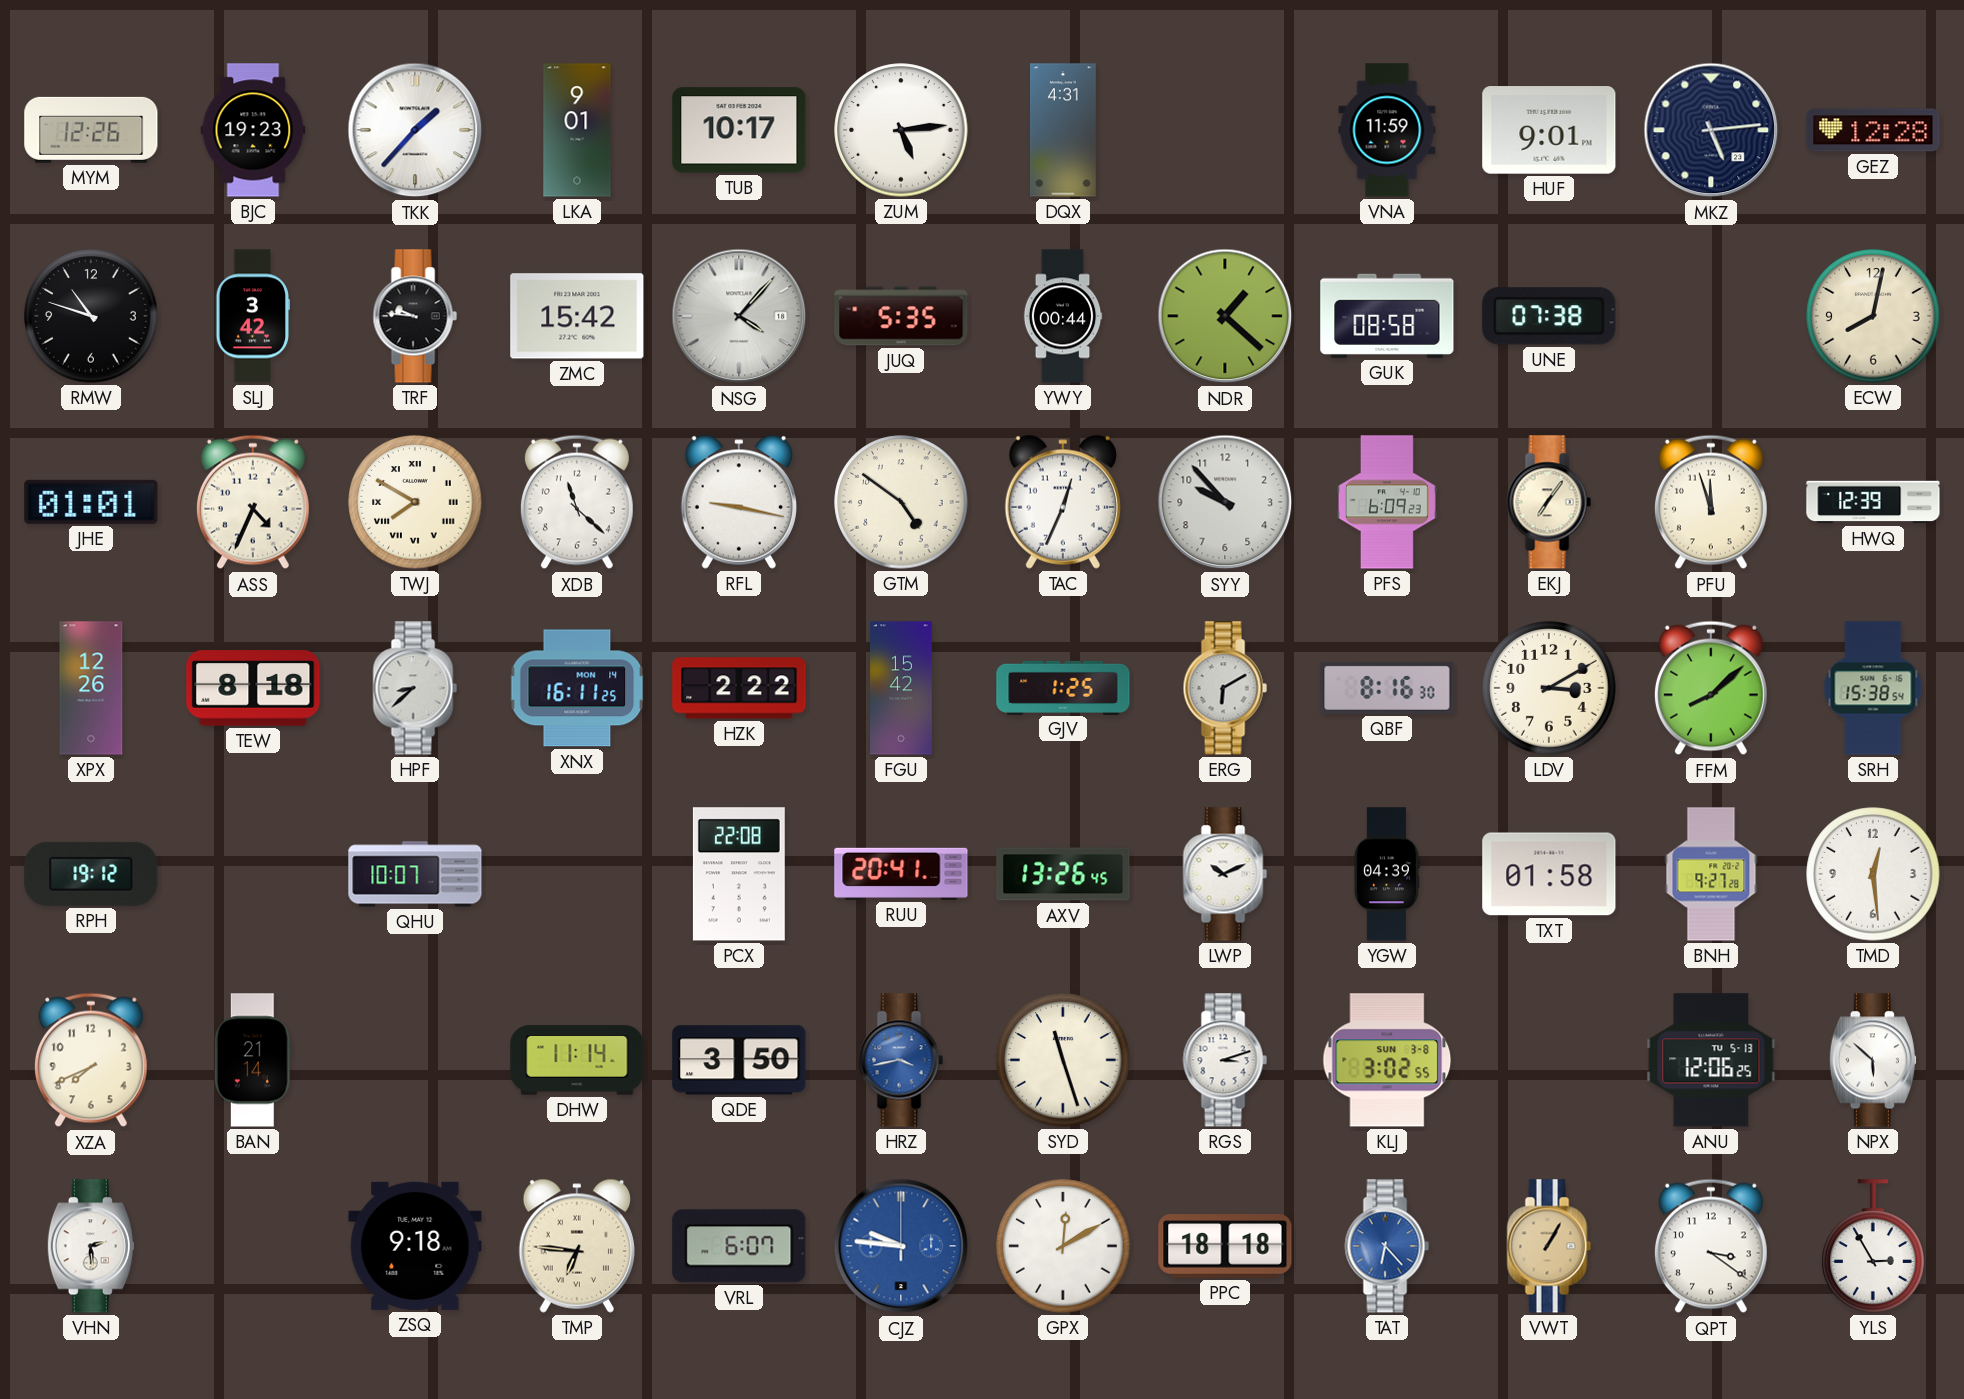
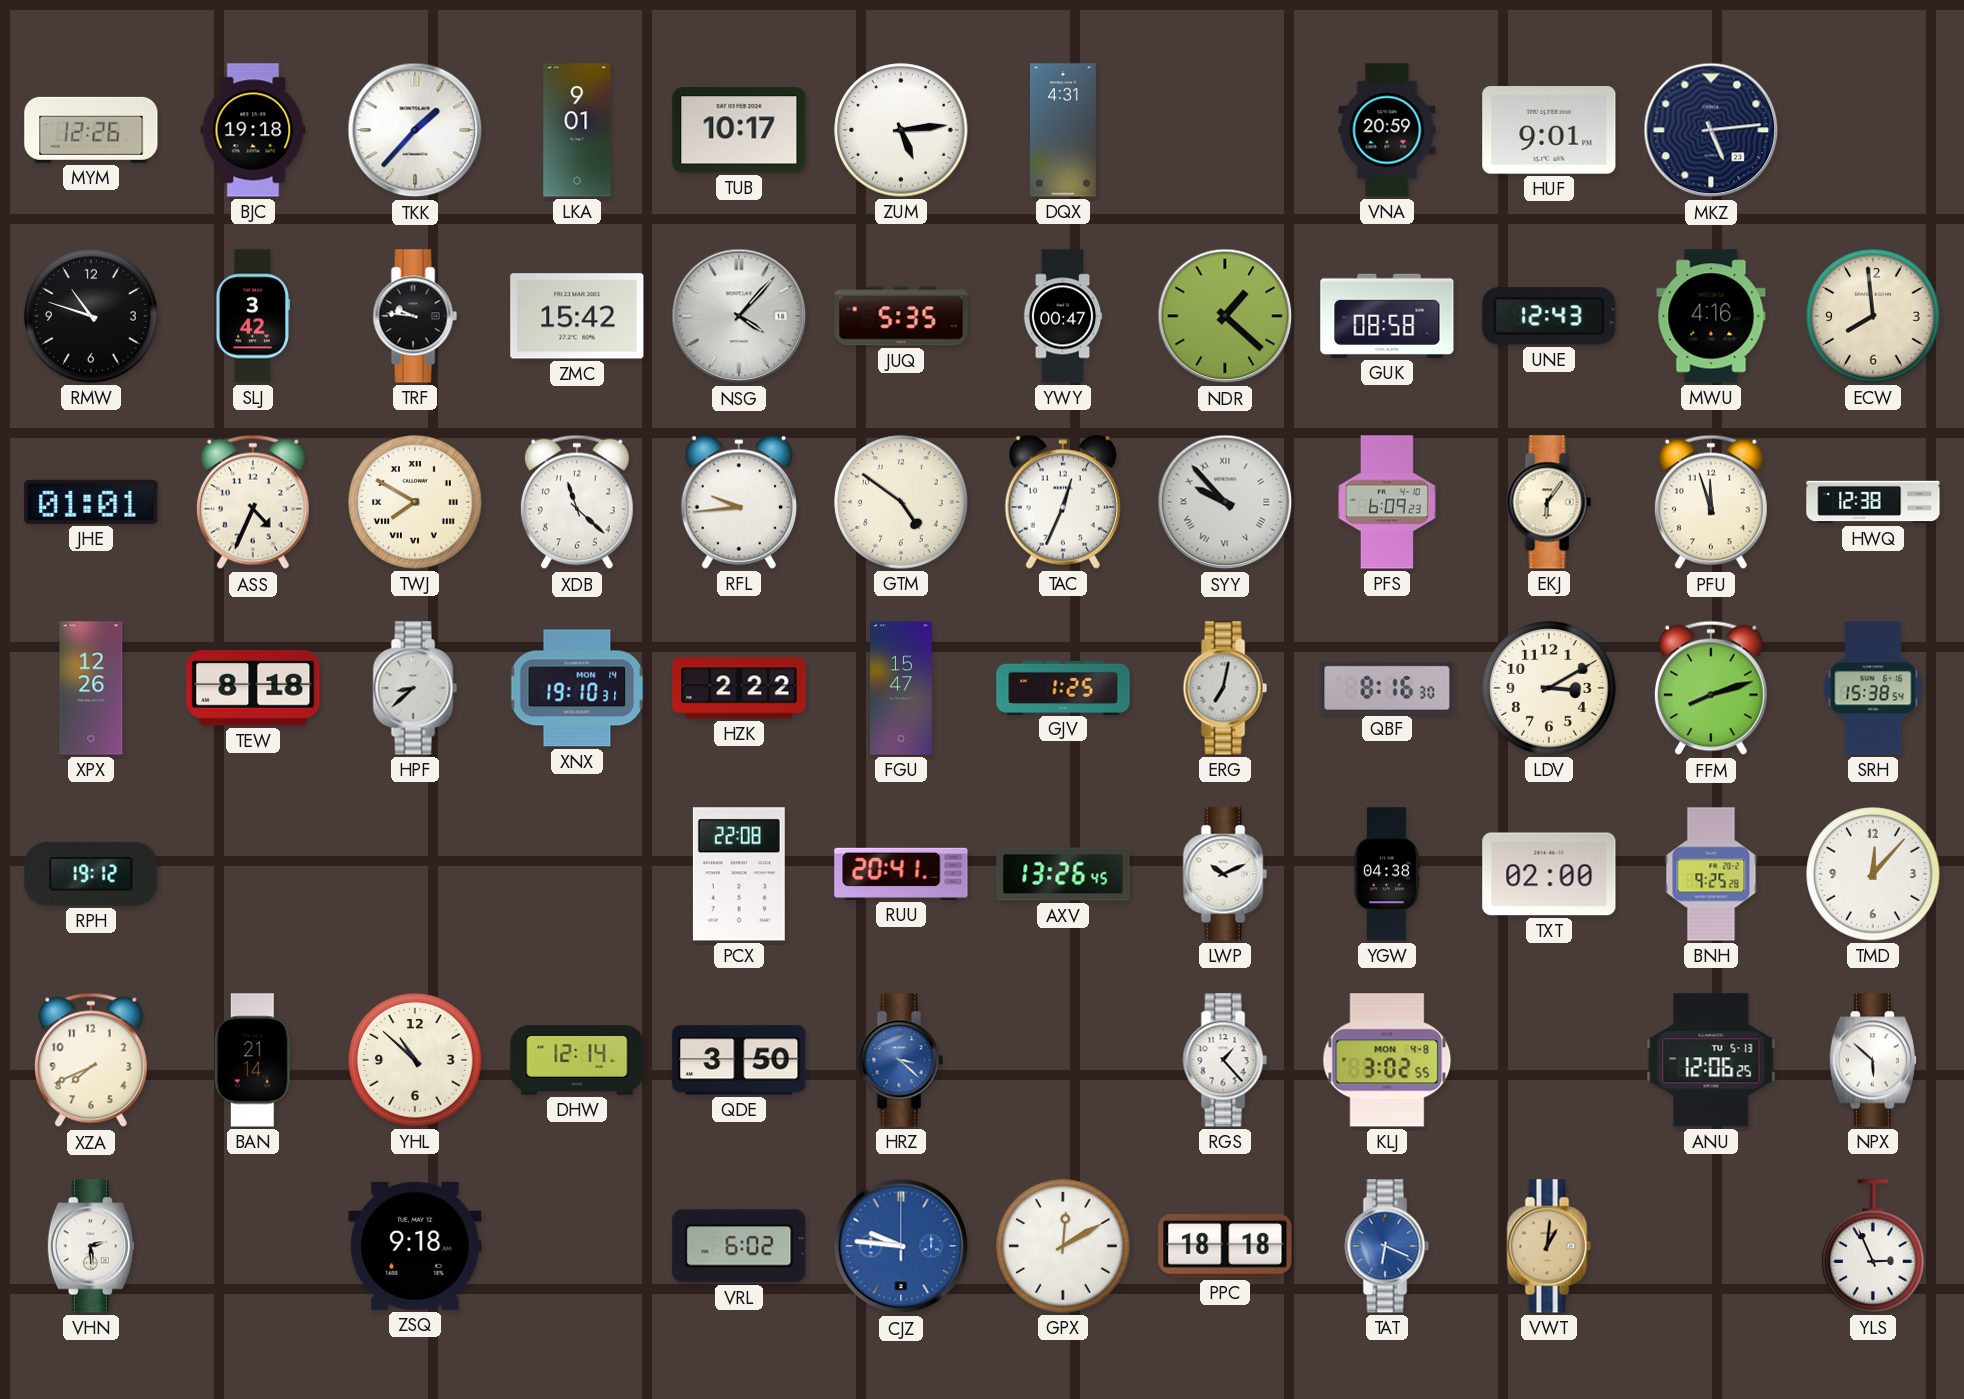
BJC: 19:23 -> 19:18 (253, 130)
VNA: 11:59 -> 20:59 (1387, 130)
GEZ: 12:28 -> none (1873, 130)
YWY: 00:44 -> 00:47 (1063, 316)
UNE: 07:38 -> 12:43 (1549, 316)
MWU: none -> 4:16 (1711, 316)
ECW: 8:02 -> 7:59 (1873, 316)
RFL: 9:17 -> 9:44 (739, 502)
SYY numerals: Arabic -> Roman (1225, 502)
EKJ: 7:06 -> 6:06 (1549, 502)
HWQ: 12:39 -> 12:38 (1873, 502)
XNX: 16:11 -> 19:10 (577, 688)
FGU: 15:42 -> 15:47 (902, 688)
ERG: 6:10 -> 7:02 (1225, 688)
FFM: 8:08 -> 8:12 (1711, 688)
QHU: 10:07 -> none (415, 874)
YGW: 04:39 -> 04:38 (1386, 874)
TXT: 01:58 -> 02:00 (1549, 874)
BNH: 9:27 -> 9:25 (1711, 874)
TMD: 12:29 -> 12:07 (1873, 874)
YHL: none -> 10:52 (415, 1060)
DHW: 11:14 -> 12:14 (577, 1060)
HRZ: 3:43 -> 3:22 (901, 1060)
SYD: 11:27 -> none (1063, 1060)
RGS: 3:12 -> 1:23 (1225, 1060)
KLJ date: SUN 3-8 -> MON 4-8 (1387, 1060)
TMP: 6:46 -> none (577, 1246)
VRL: 6:07 -> 6:02 (739, 1246)
TAT: 6:23 -> 6:19 (1387, 1246)
VWT: 1:05 -> 1:01 (1549, 1246)
QPT: 3:21 -> none (1711, 1246)
YLS: 2:55 -> 2:56 (1873, 1246)
